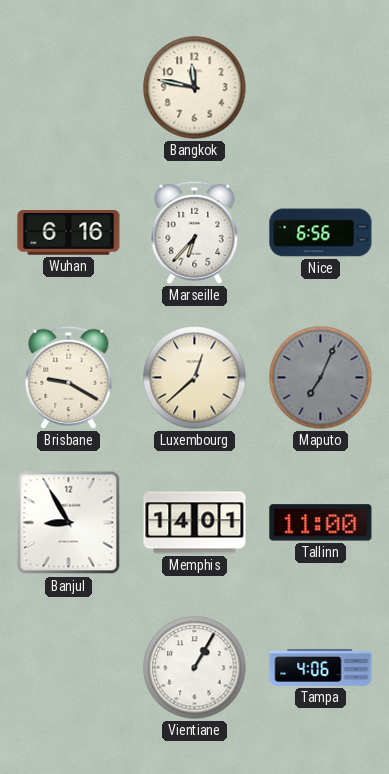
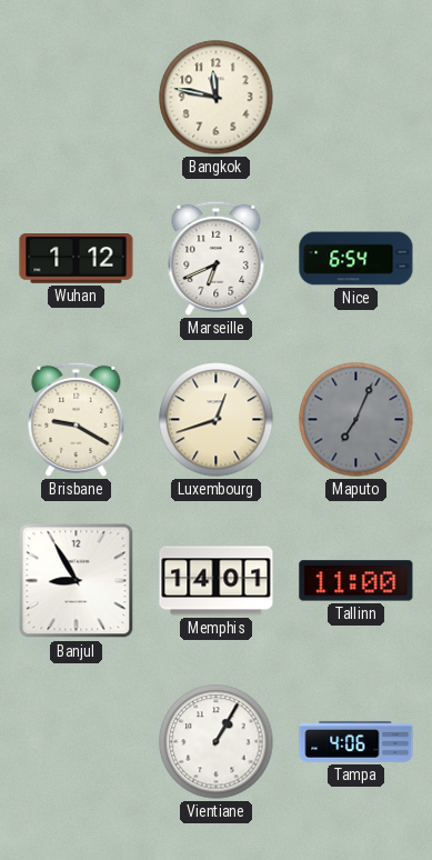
Wuhan: 6:16 -> 1:12 (77, 259)
Marseille: 6:37 -> 6:41 (217, 258)
Nice: 6:56 -> 6:54 (356, 259)
Luxembourg: 12:38 -> 12:42 (217, 420)
